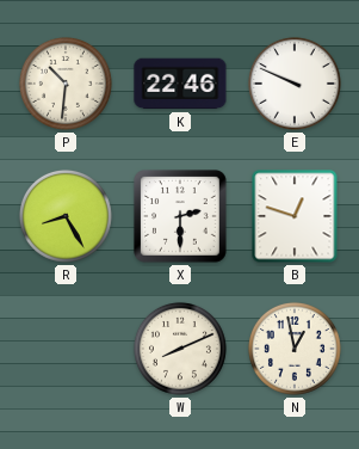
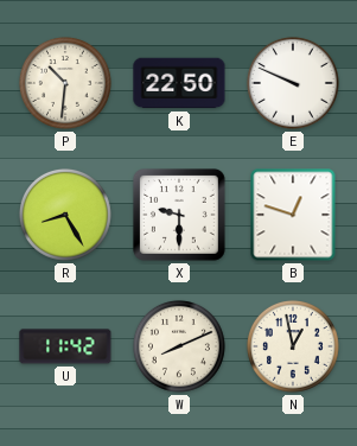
K: 22:46 -> 22:50 (179, 83)
X: 2:30 -> 9:30 (180, 216)
U: none -> 11:42 (65, 346)
